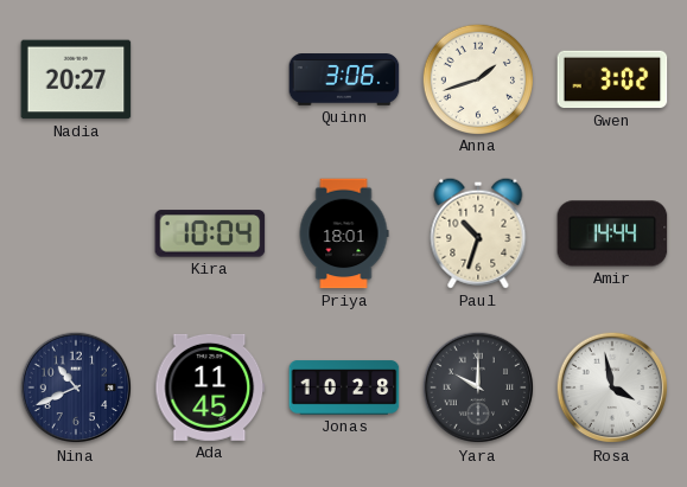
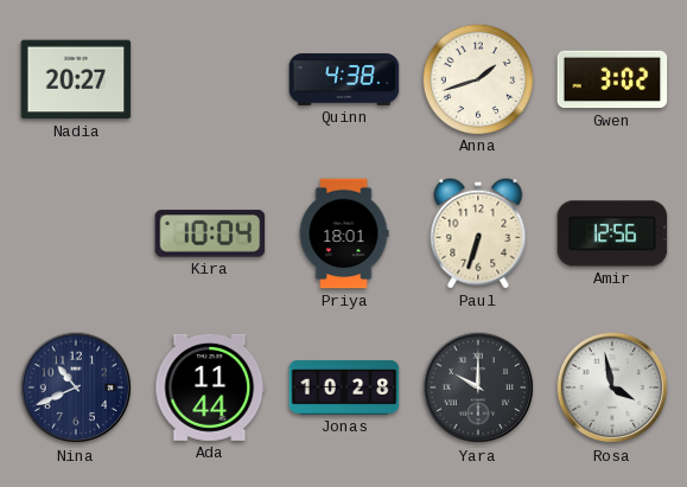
Quinn: 3:06 -> 4:38 (344, 79)
Paul: 10:33 -> 6:33 (478, 233)
Amir: 14:44 -> 12:56 (612, 233)
Ada: 11:45 -> 11:44 (210, 387)
